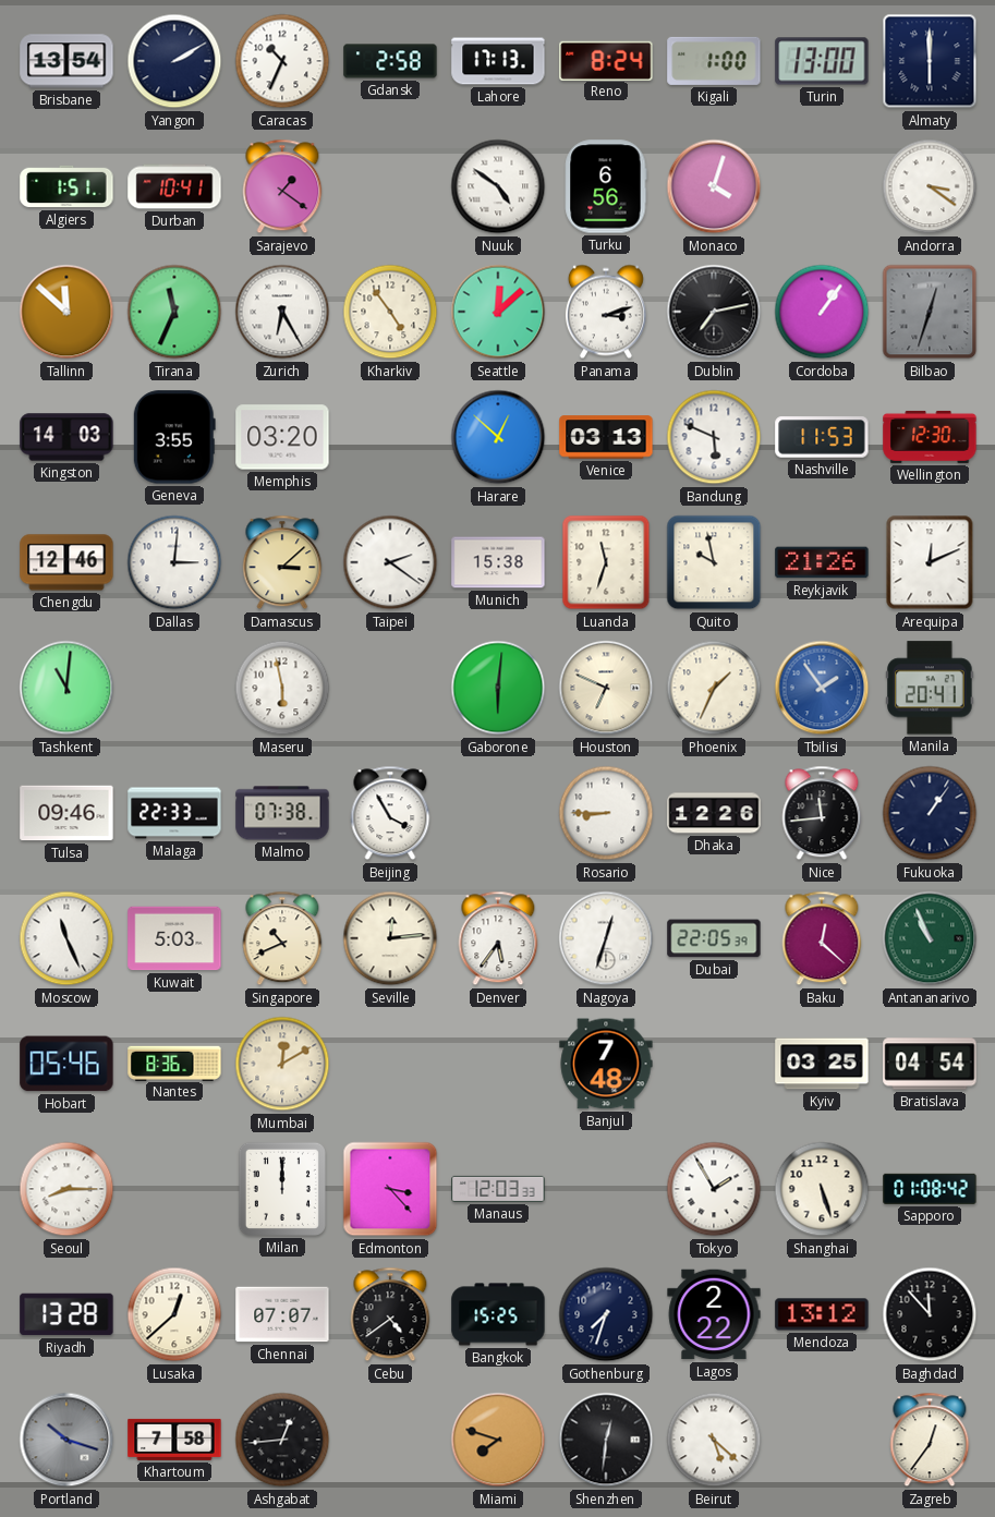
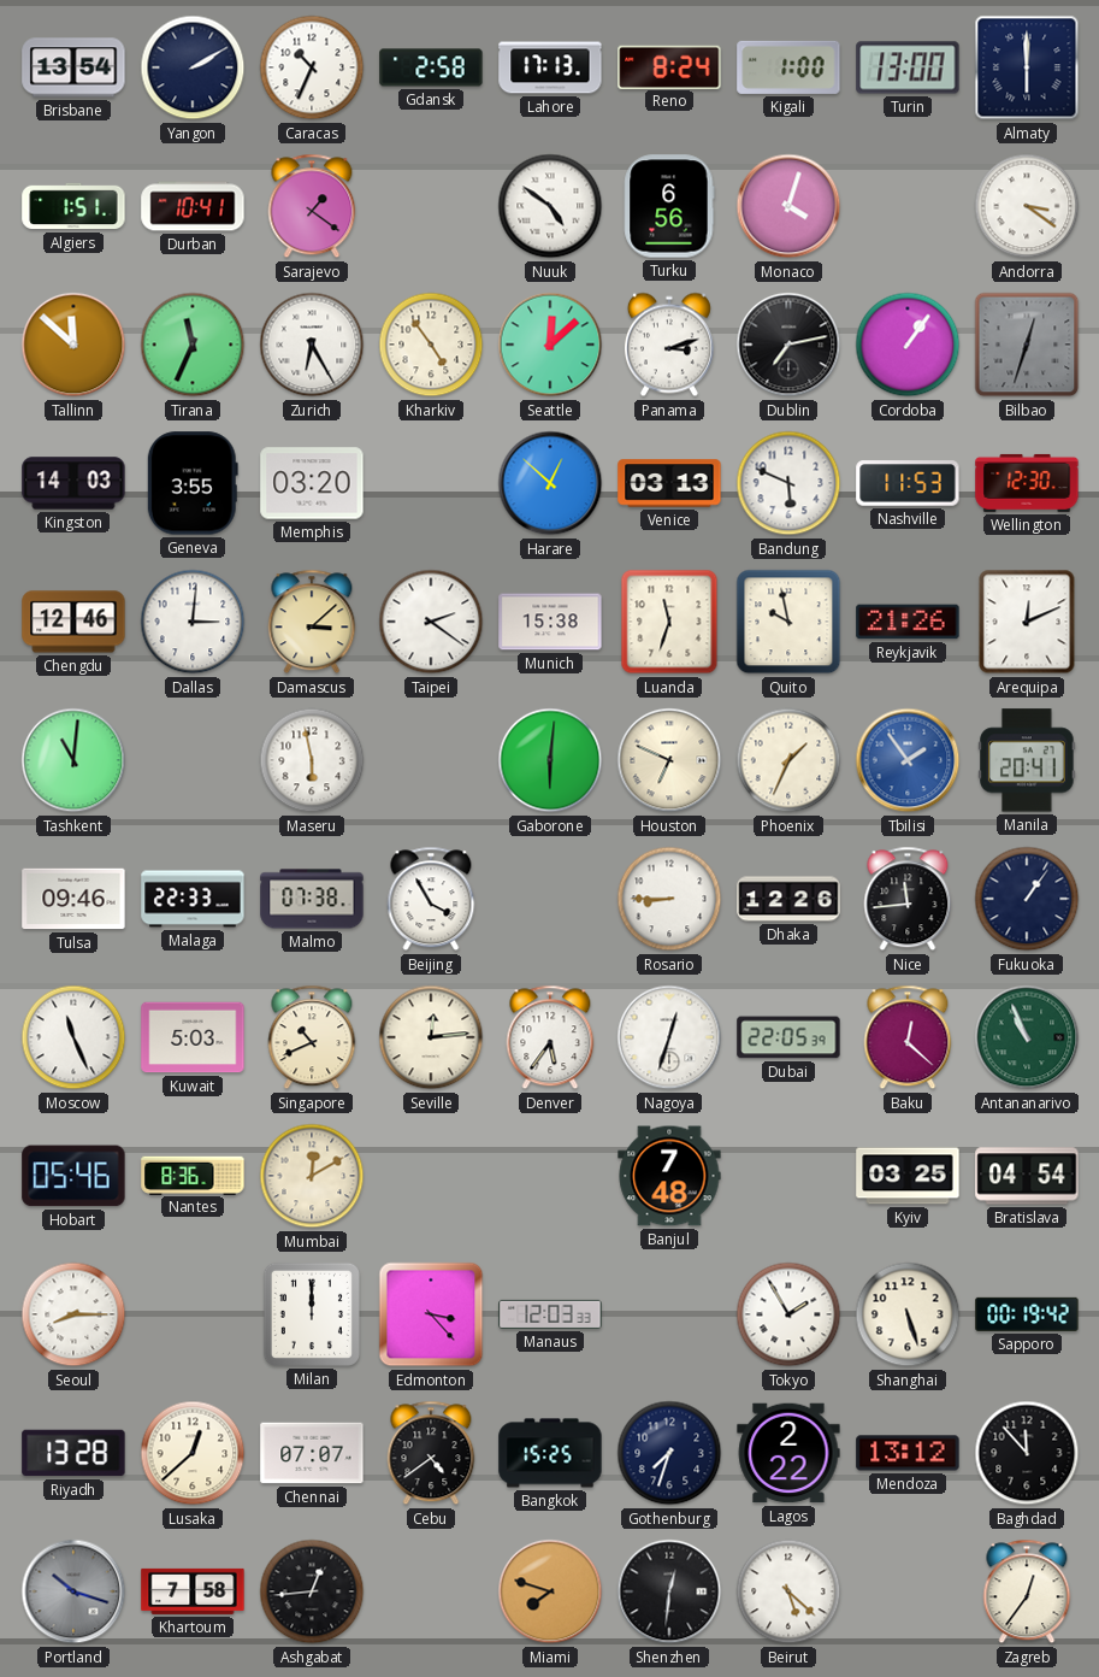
Sapporo: 01:08 -> 00:19 (1027, 1314)
